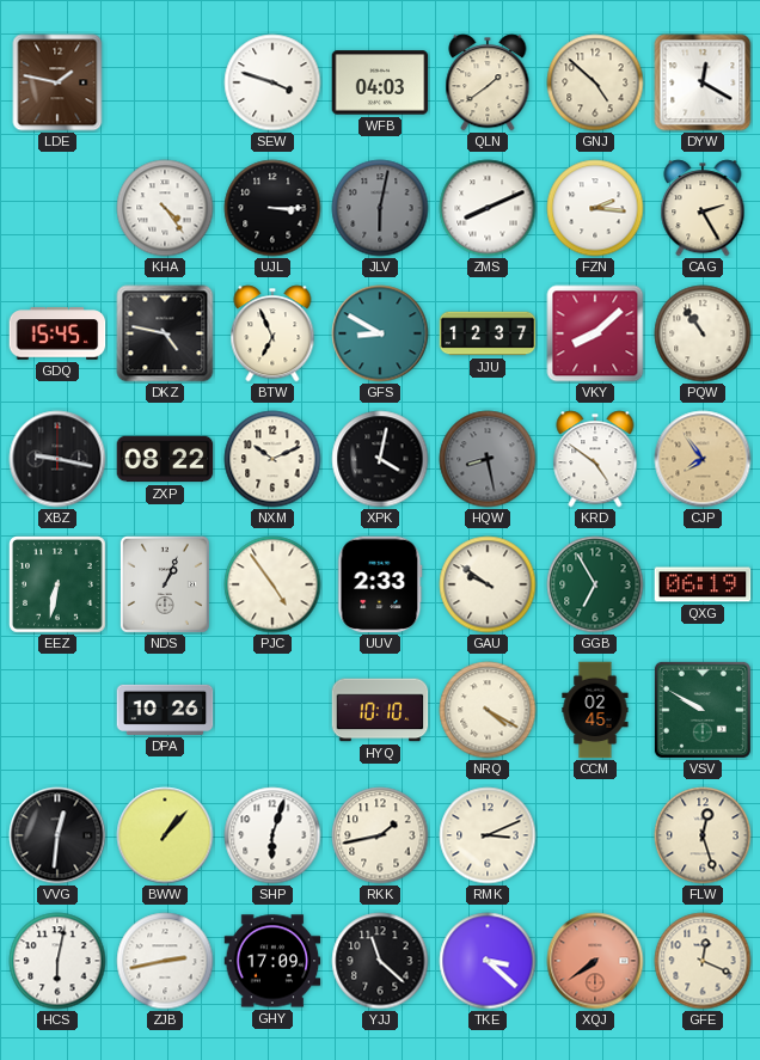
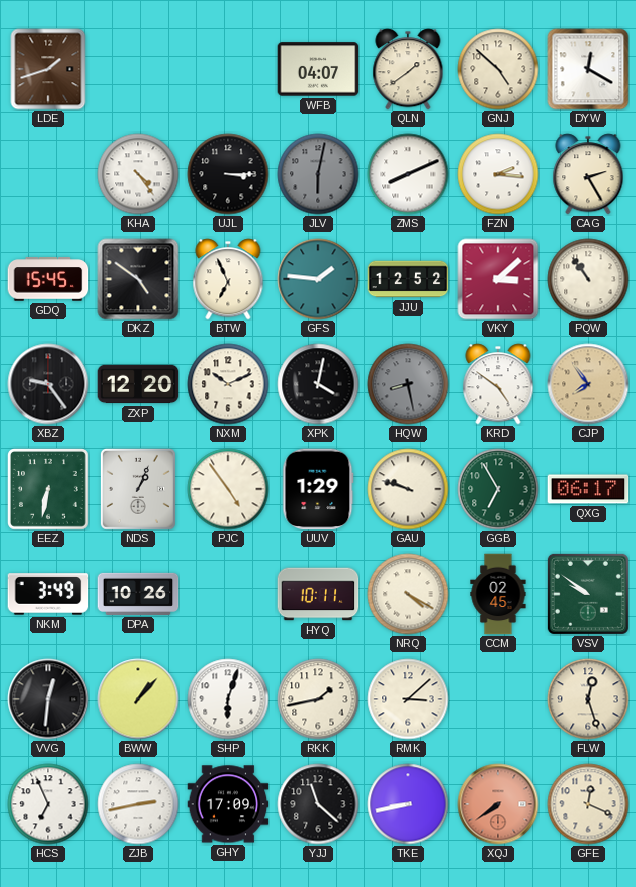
LDE: 1:47 -> 1:42 (48, 69)
SEW: 3:48 -> none (272, 82)
WFB: 04:03 -> 04:07 (318, 69)
DKZ: 4:47 -> 4:51 (138, 279)
GFS: 8:50 -> 1:46 (318, 279)
JJU: 12:37 -> 12:52 (408, 279)
VKY: 8:08 -> 3:08 (498, 279)
XBZ: 9:17 -> 9:24 (48, 384)
ZXP: 08:22 -> 12:20 (138, 384)
UUV: 2:33 -> 1:29 (318, 489)
GAU: 9:51 -> 9:48 (408, 489)
QXG: 06:19 -> 06:17 (588, 489)
NKM: none -> 3:49 (48, 594)
HYQ: 10:10 -> 10:11 (318, 594)
VSV: 9:50 -> 9:51 (588, 594)
RMK: 3:11 -> 3:08 (408, 699)
HCS: 6:02 -> 6:56 (48, 804)
TKE: 3:22 -> 8:43 (408, 804)
